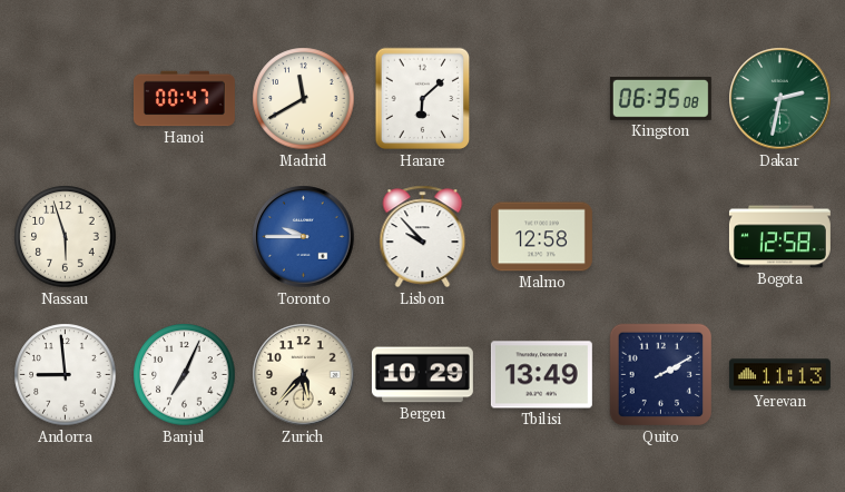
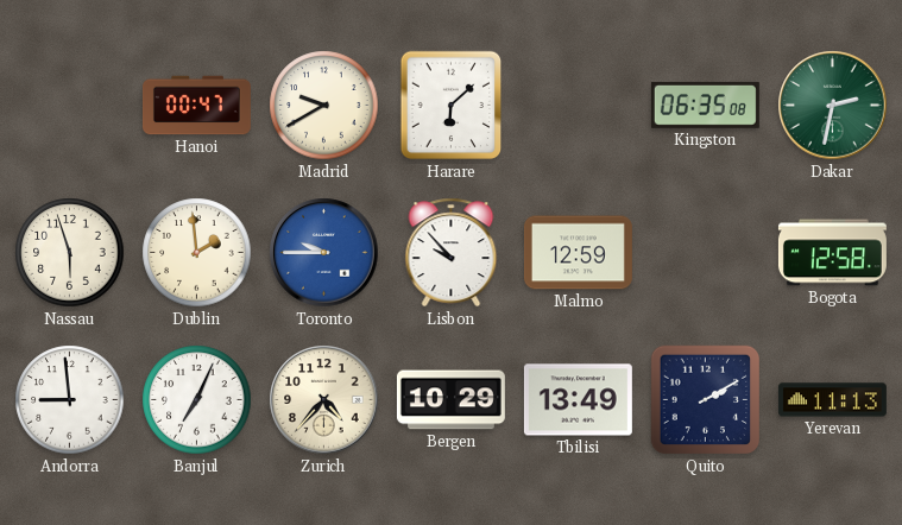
Madrid: 11:40 -> 9:40 (324, 106)
Dublin: none -> 1:59 (197, 253)
Malmo: 12:58 -> 12:59 (578, 253)
Zurich: 5:37 -> 4:37 (324, 400)
